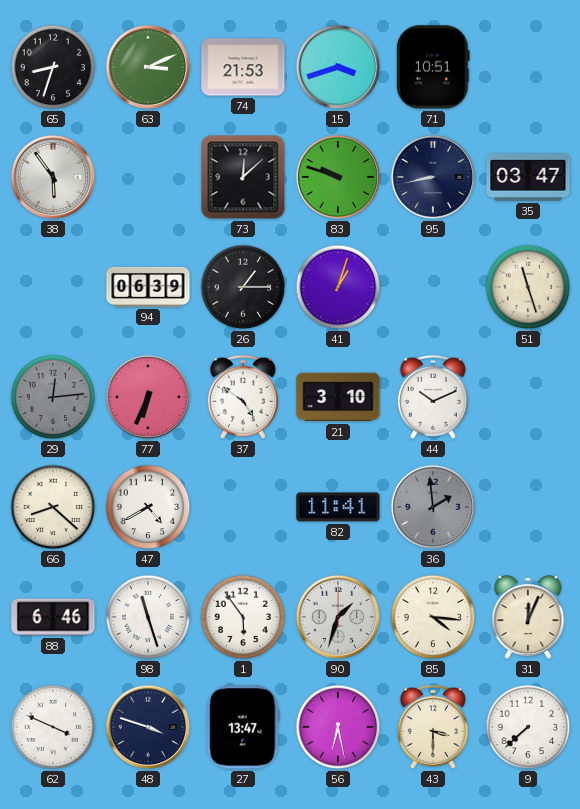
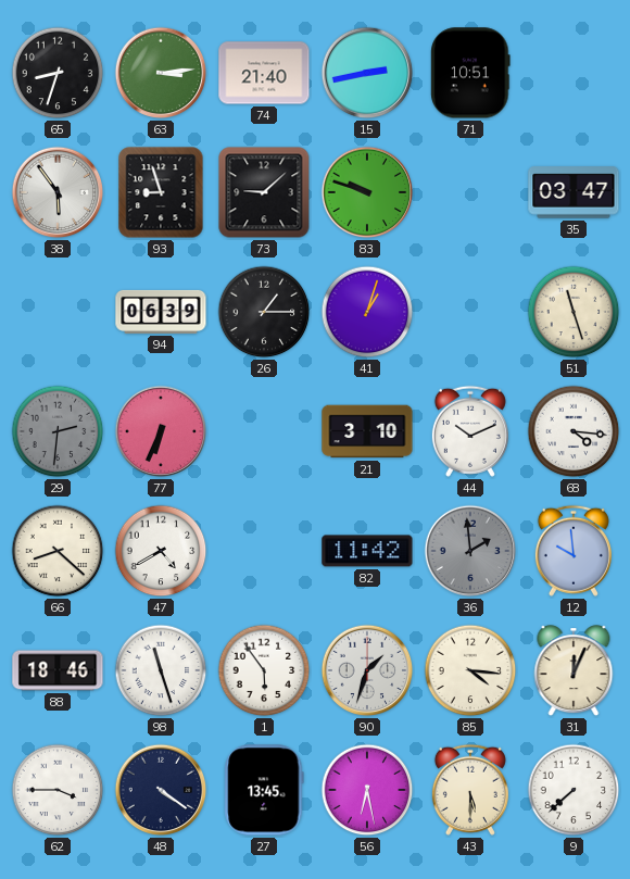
63: 3:11 -> 3:14 (161, 73)
74: 21:53 -> 21:40 (264, 73)
15: 3:42 -> 2:43 (367, 73)
93: none -> 8:57 (161, 192)
73: 12:08 -> 9:08 (264, 192)
95: 8:43 -> none (433, 177)
29: 12:14 -> 2:31 (58, 431)
37: 4:51 -> none (243, 397)
68: none -> 4:16 (574, 431)
82: 11:41 -> 11:42 (367, 551)
12: none -> 9:59 (574, 551)
88: 6:46 -> 18:46 (58, 670)
62: 3:49 -> 3:45 (58, 790)
48: 3:48 -> 4:21 (161, 790)
27: 13:47 -> 13:45 (264, 790)
43: 3:30 -> 5:30 (470, 790)
